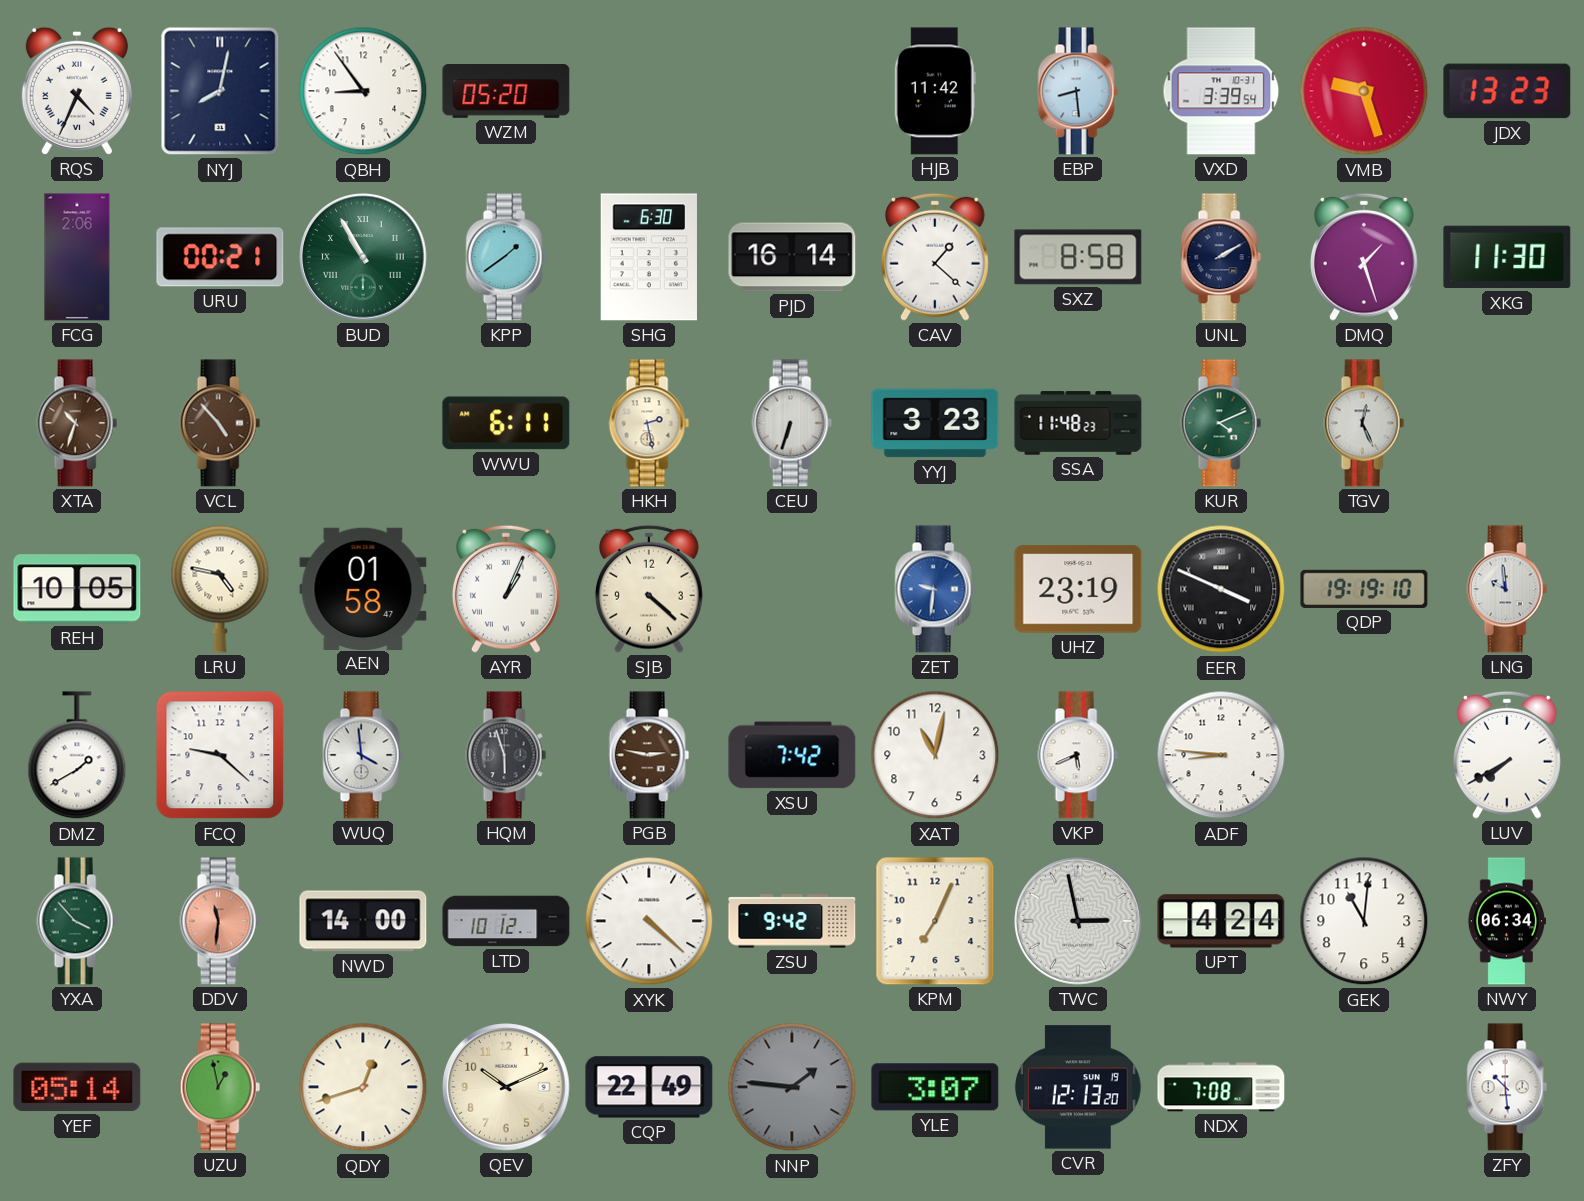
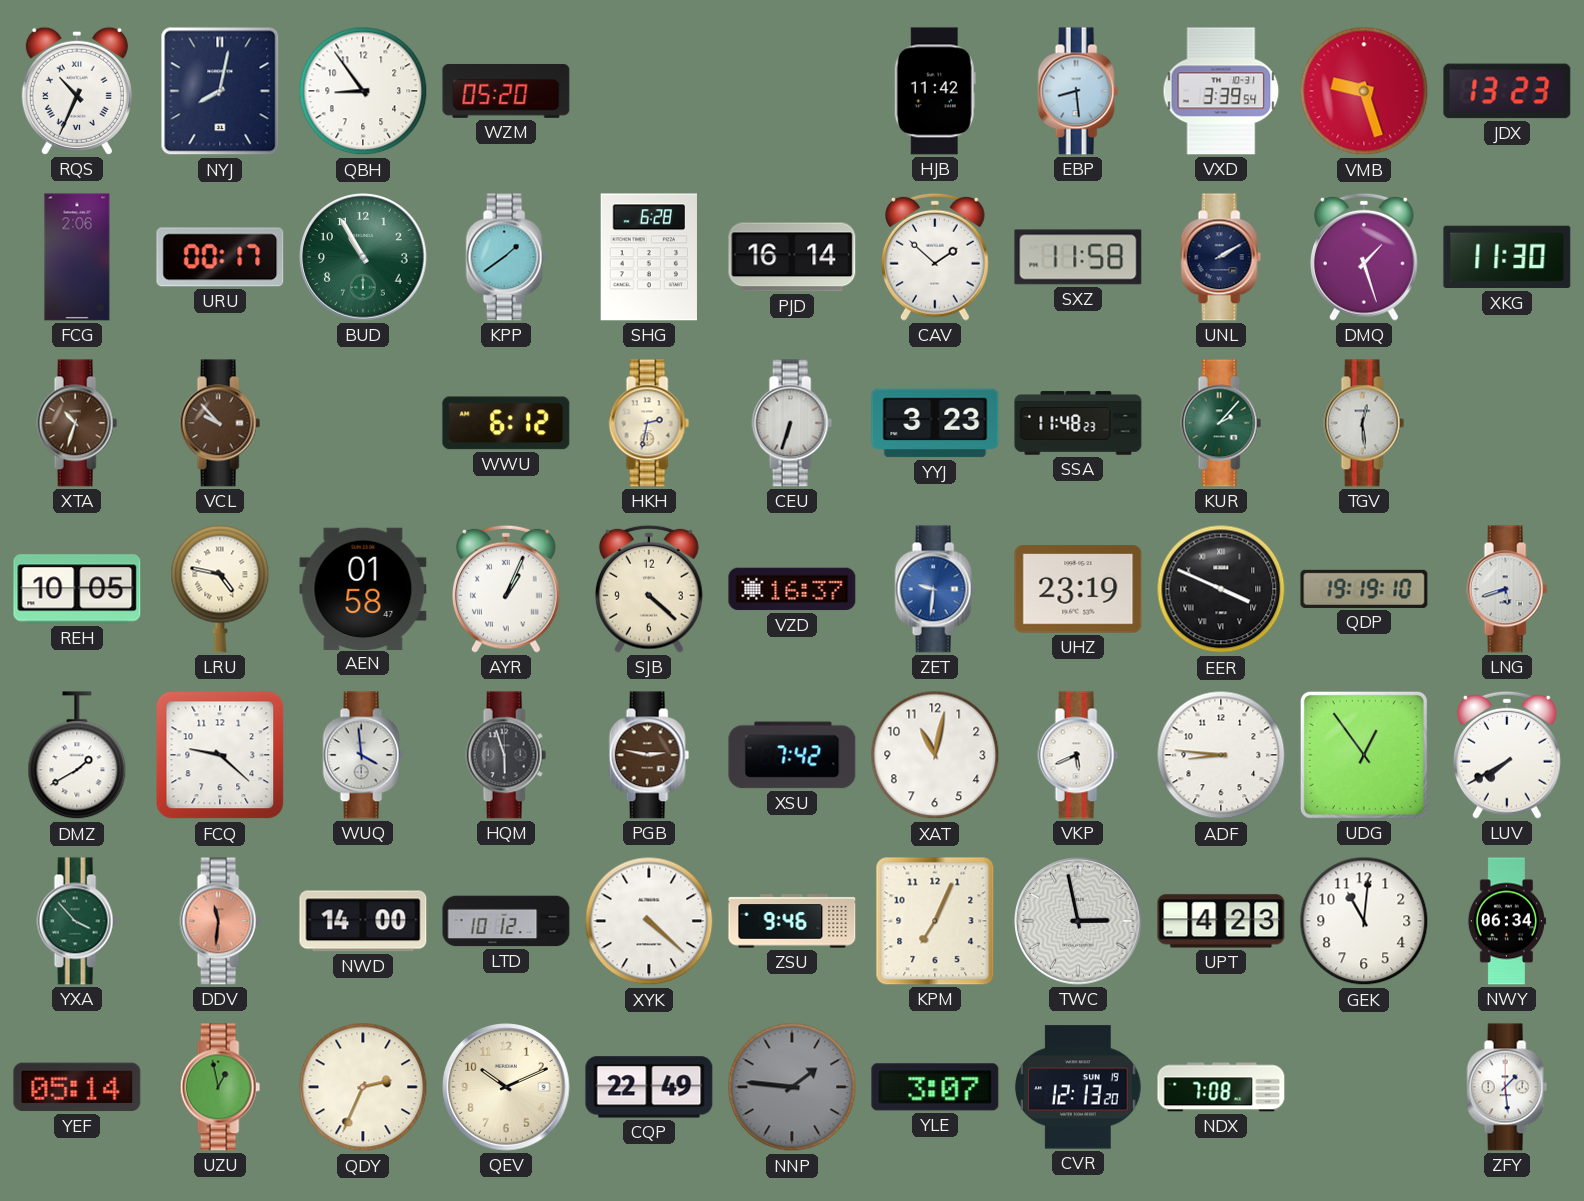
RQS: 4:34 -> 10:34 (77, 91)
URU: 00:21 -> 00:17 (220, 257)
BUD numerals: Roman -> Arabic (363, 257)
SHG: 6:30 -> 6:28 (649, 257)
CAV: 1:22 -> 1:52 (935, 257)
SXZ: 8:58 -> 11:58 (1078, 257)
VCL: 4:53 -> 9:53 (220, 423)
WWU: 6:11 -> 6:12 (506, 423)
HKH: 2:28 -> 2:32 (649, 423)
KUR: 4:11 -> 2:07 (1221, 423)
TGV: 12:26 -> 12:29 (1364, 423)
VZD: none -> 16:37 (792, 589)
LNG: 9:59 -> 5:42 (1507, 589)
UDG: none -> 12:54 (1364, 755)
ZSU: 9:42 -> 9:46 (792, 921)
UPT: 4:24 -> 4:23 (1221, 921)
QDY: 12:42 -> 2:34 (363, 1087)
ZFY: 10:29 -> 1:29 (1507, 1087)
